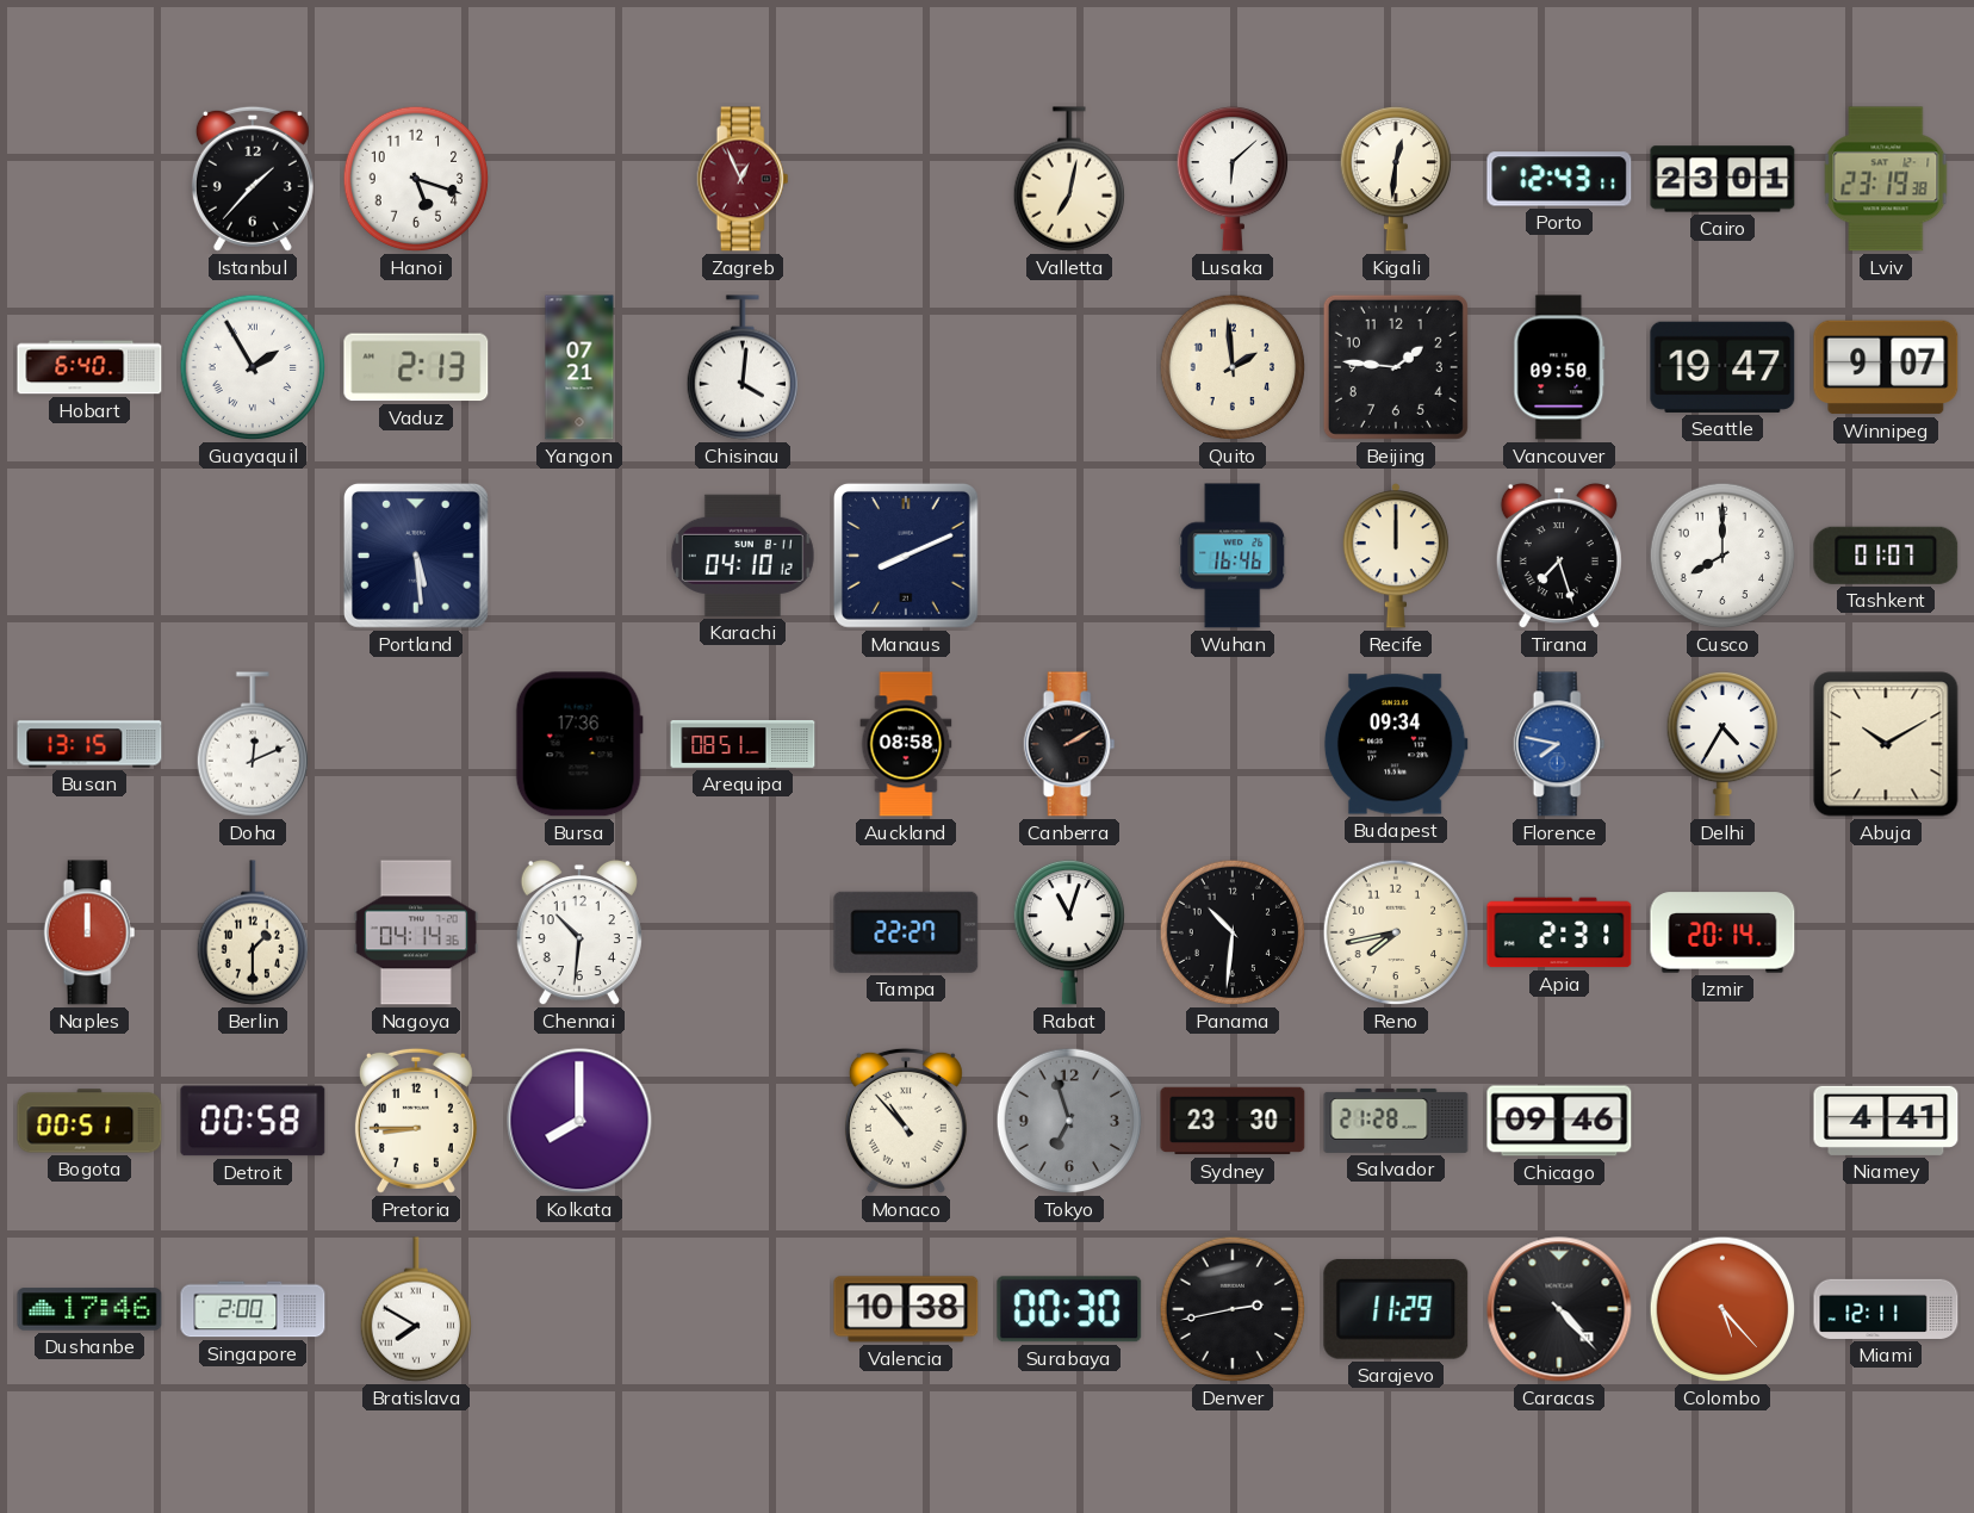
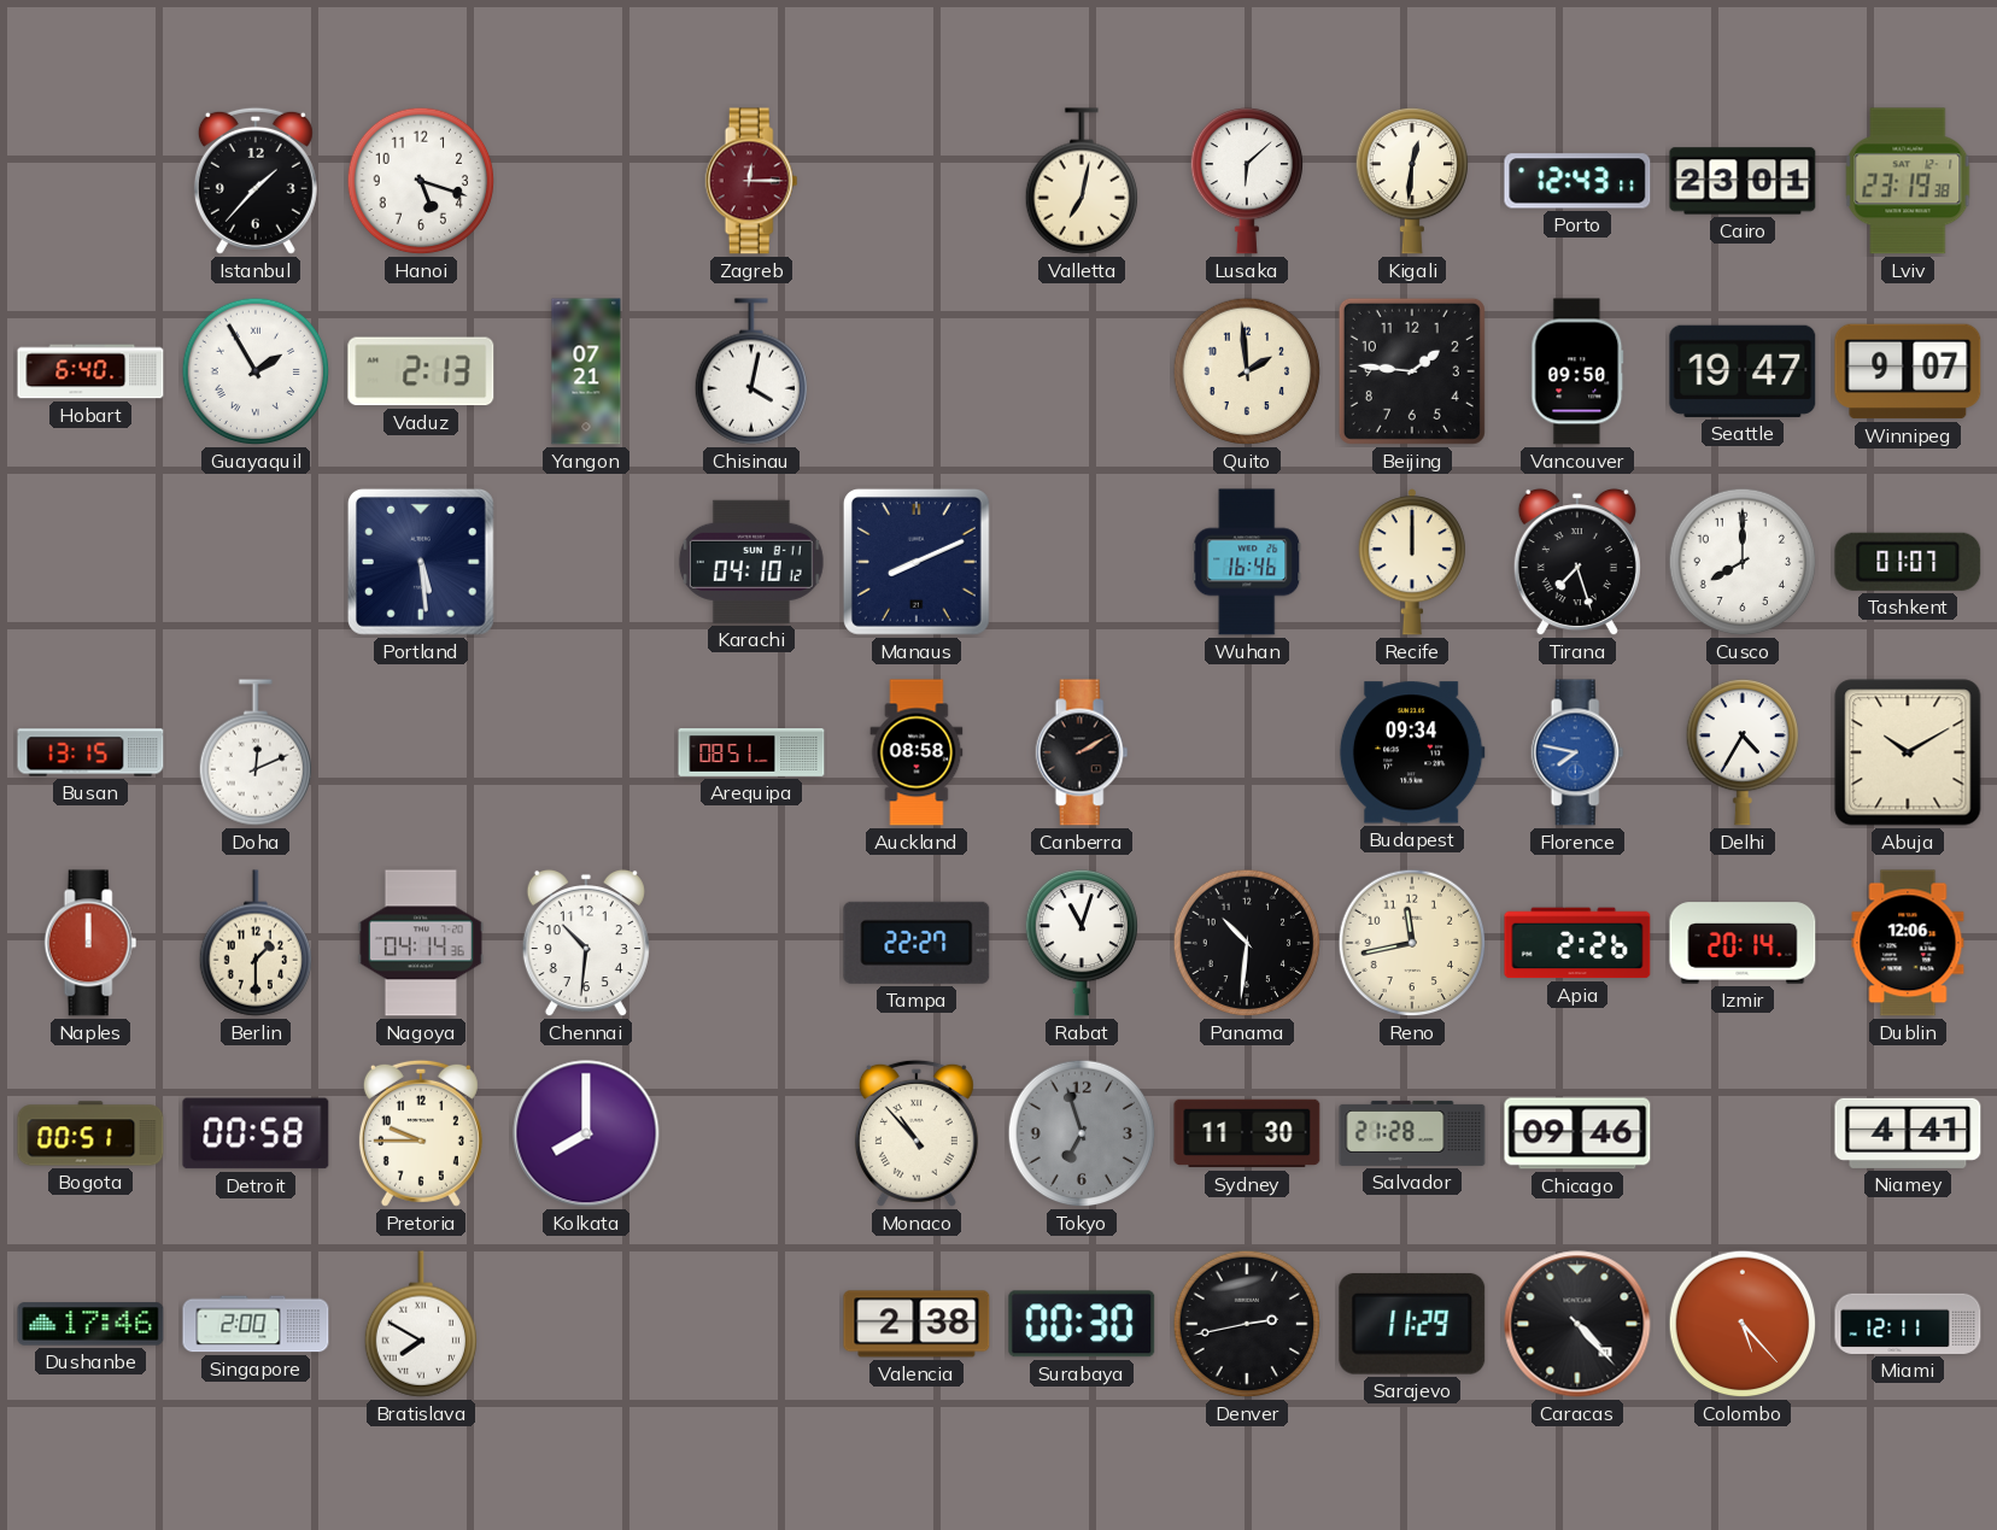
Zagreb: 12:56 -> 12:15 (751, 181)
Chisinau: 4:01 -> 4:02 (750, 371)
Bursa: 17:36 -> none (579, 744)
Reno: 7:43 -> 11:43 (1412, 943)
Apia: 2:31 -> 2:26 (1577, 943)
Dublin: none -> 12:06 (1908, 943)
Pretoria: 8:45 -> 9:45 (421, 1133)
Sydney: 23:30 -> 11:30 (1247, 1133)
Valencia: 10:38 -> 2:38 (916, 1324)
